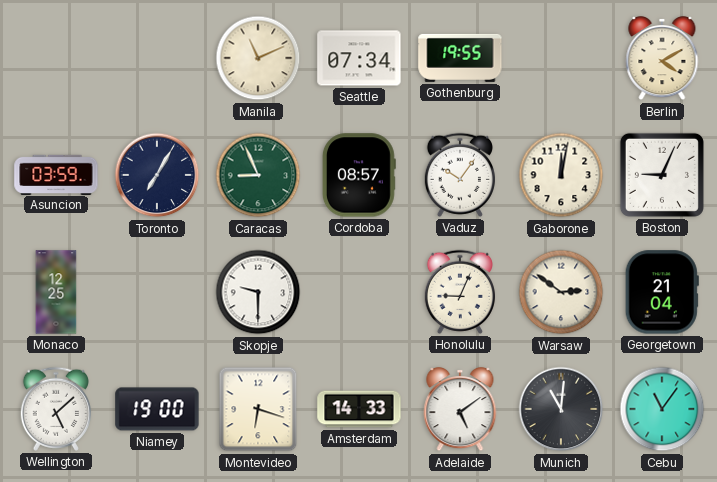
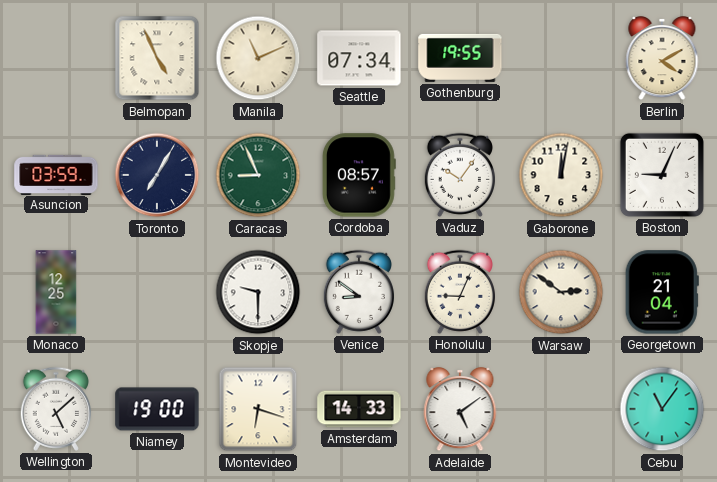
Belmopan: none -> 4:56 (157, 58)
Venice: none -> 8:51 (359, 292)
Munich: 11:01 -> none (561, 409)
